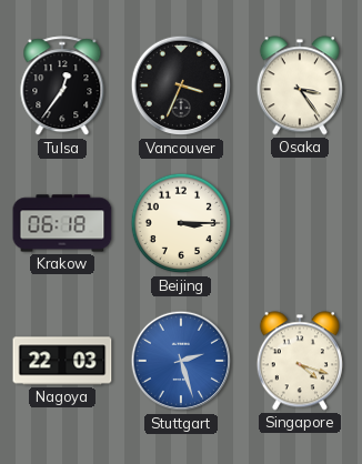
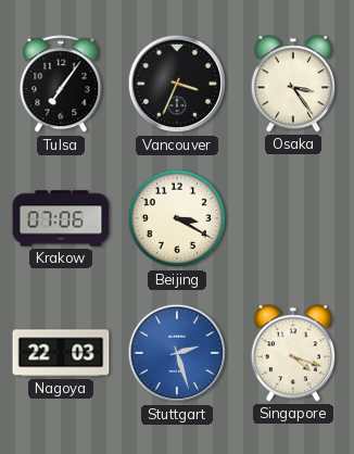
Tulsa: 12:36 -> 7:06 (61, 85)
Krakow: 06:18 -> 07:06 (61, 218)
Beijing: 3:15 -> 3:20 (177, 218)
